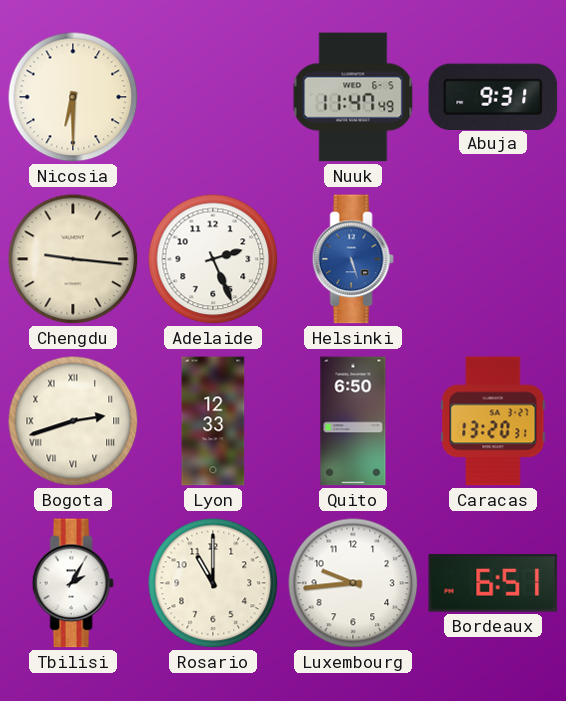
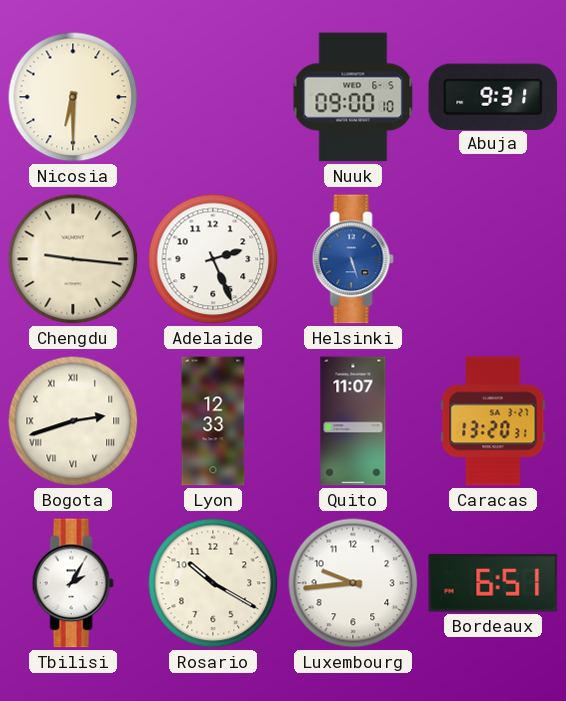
Nuuk: 11:47 -> 09:00 (353, 97)
Quito: 6:50 -> 11:07 (353, 421)
Rosario: 11:00 -> 10:20 (213, 583)
